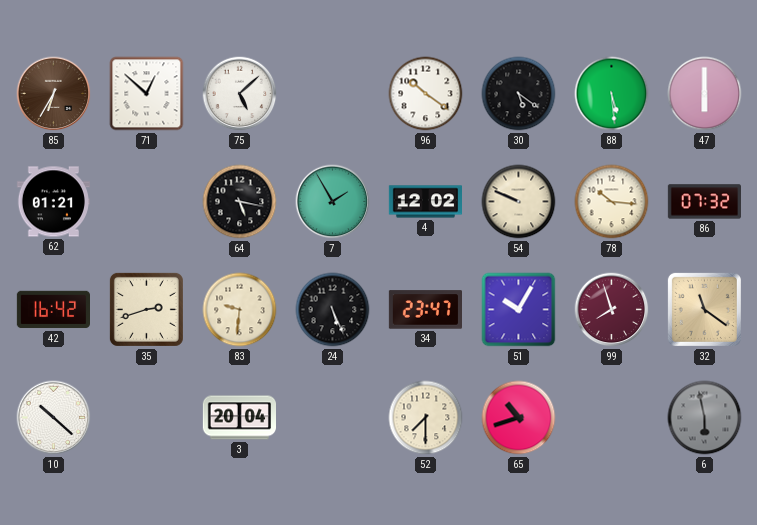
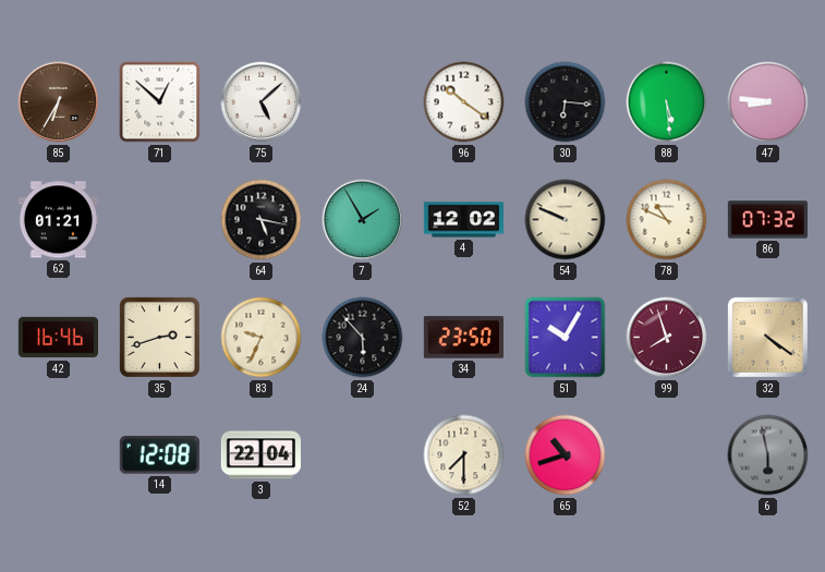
30: 5:21 -> 6:16 (566, 102)
47: 6:00 -> 8:46 (768, 102)
78: 10:16 -> 10:49 (667, 220)
42: 16:42 -> 16:46 (58, 338)
83: 9:31 -> 9:34 (262, 338)
24: 5:26 -> 5:53 (363, 338)
34: 23:47 -> 23:50 (463, 338)
32: 11:21 -> 4:21 (767, 337)
10: 10:22 -> none (54, 418)
14: none -> 12:08 (159, 455)
3: 20:04 -> 22:04 (260, 455)
